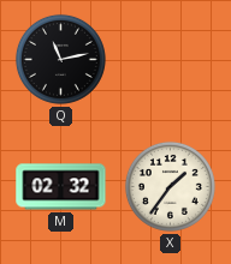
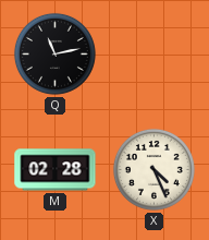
M: 02:32 -> 02:28 (56, 170)
X: 1:36 -> 4:26 (153, 169)
